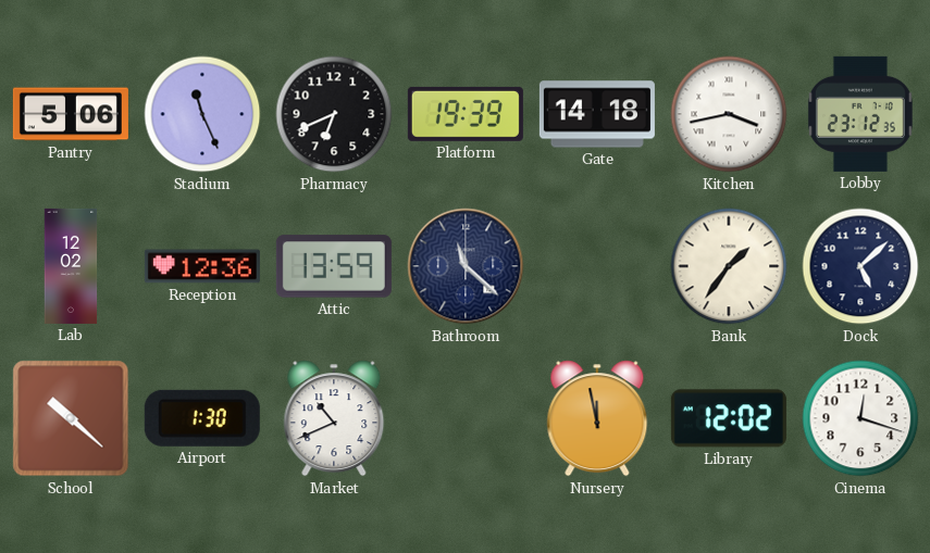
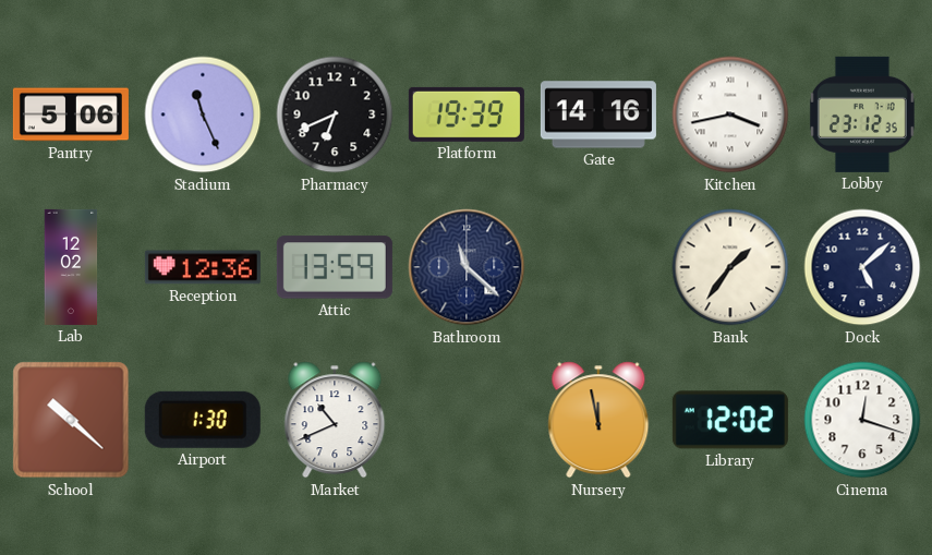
Gate: 14:18 -> 14:16 (598, 114)
